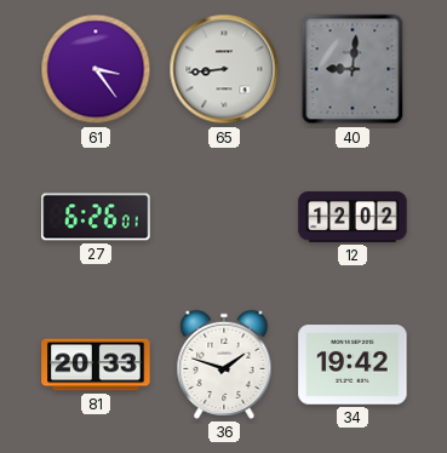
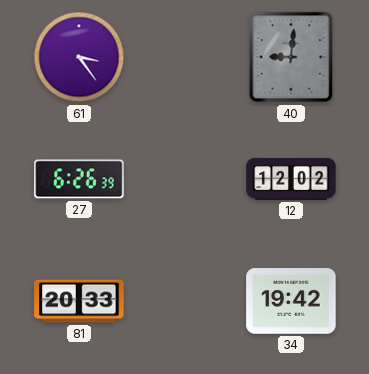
65: 8:44 -> none (224, 69)
27: 6:26:01 -> 6:26:39 (79, 179)
36: 1:48 -> none (224, 365)
